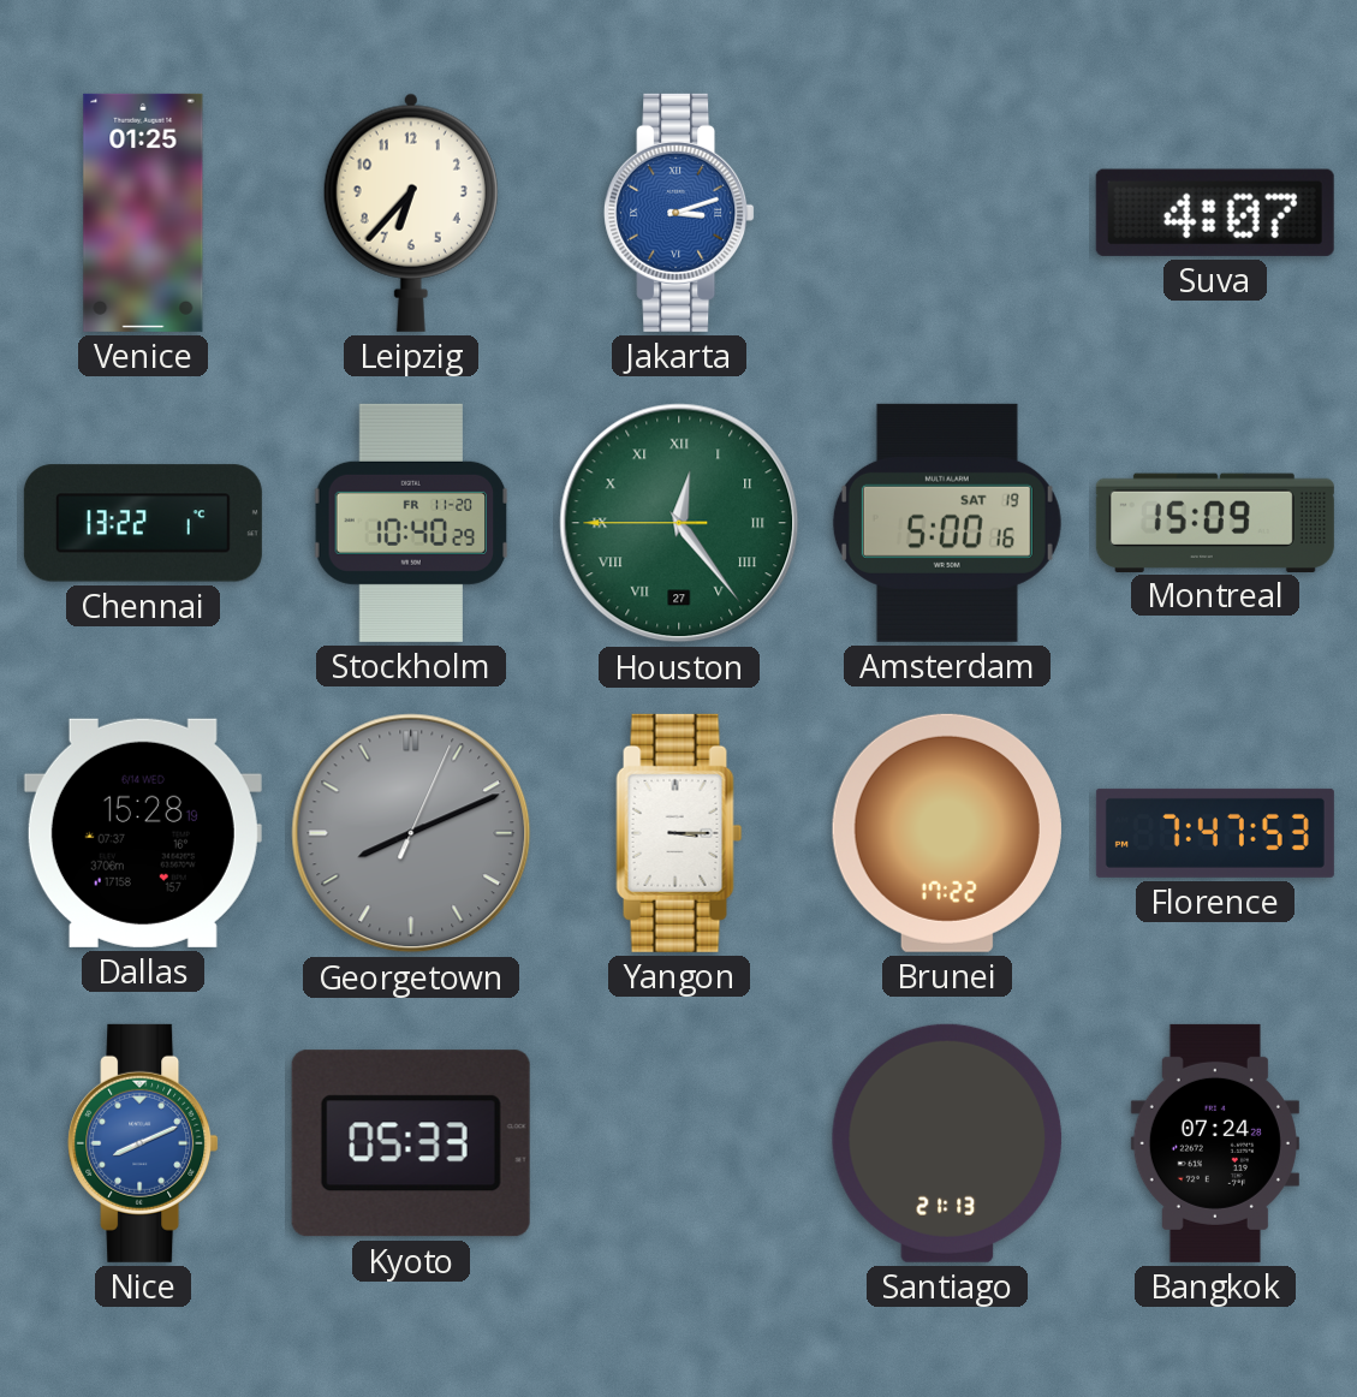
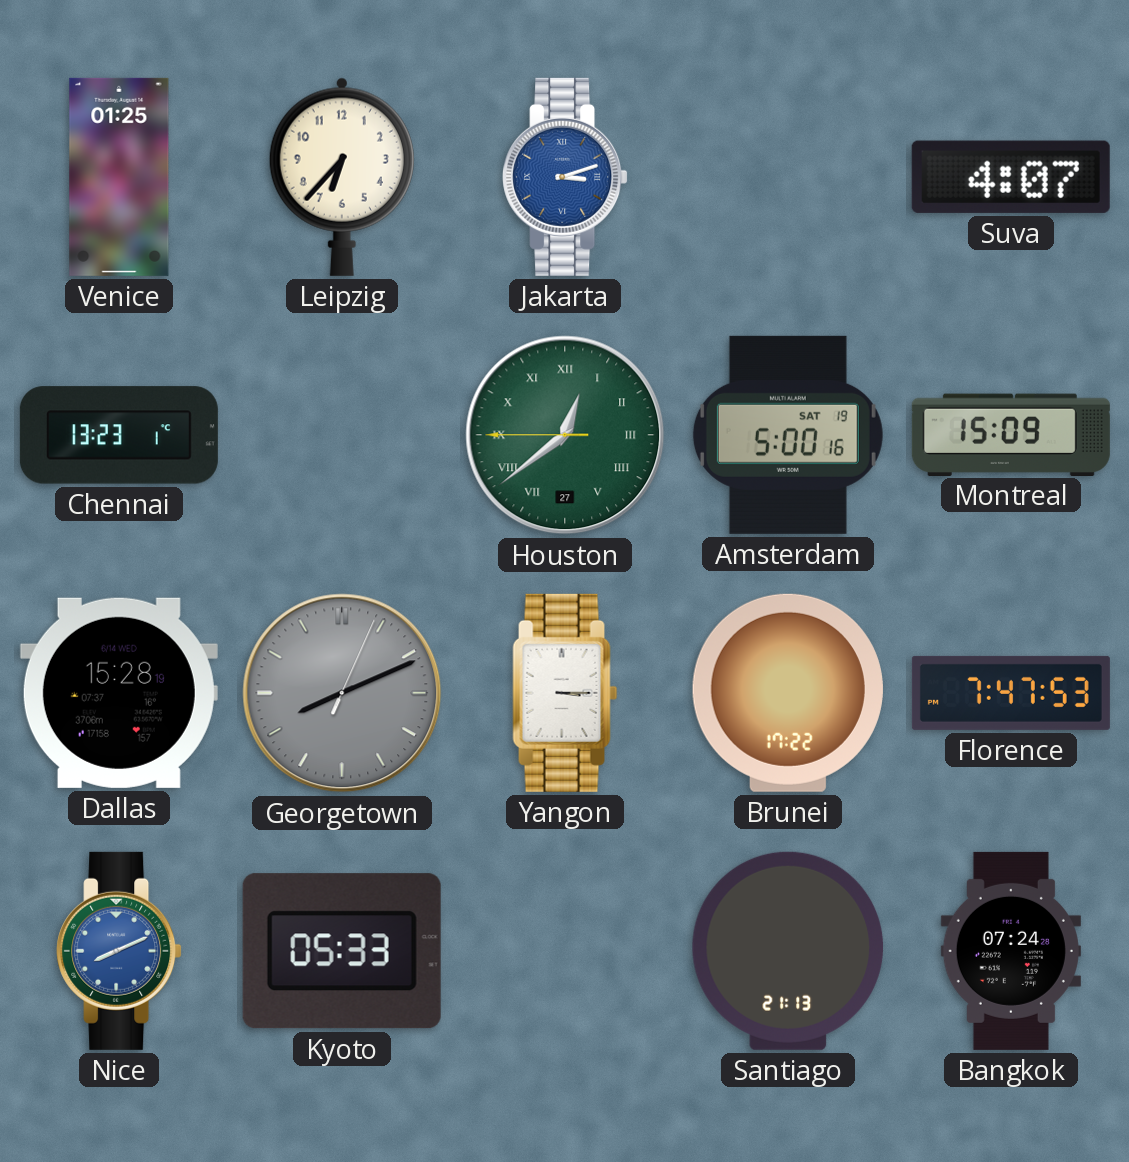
Chennai: 13:22 -> 13:23 (119, 435)
Stockholm: 10:40 -> none (411, 523)
Houston: 12:23 -> 12:38 (565, 435)
